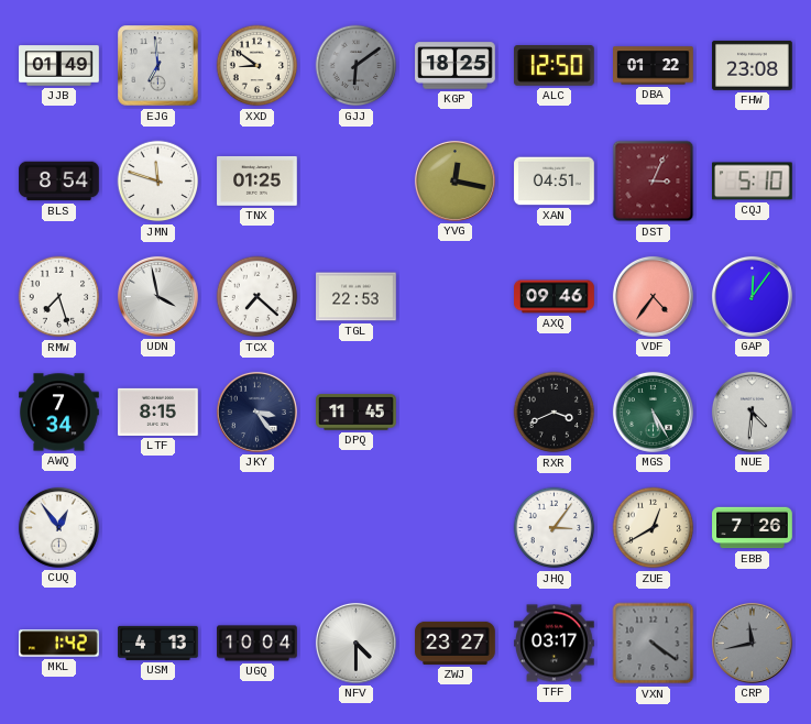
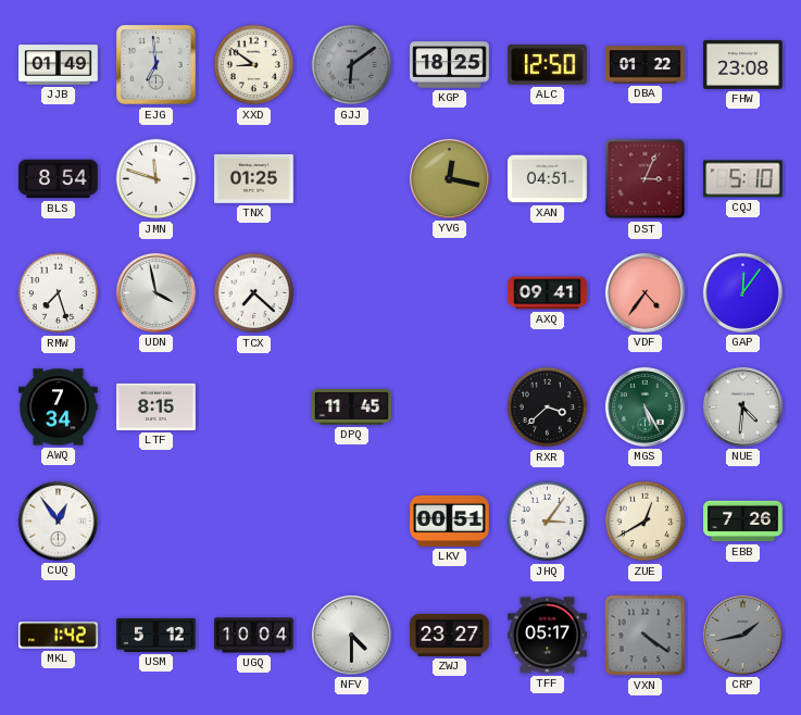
TGL: 22:53 -> none (357, 297)
AXQ: 09:46 -> 09:41 (548, 293)
JKY: 3:24 -> none (256, 412)
RXR: 3:41 -> 3:38 (548, 407)
LKV: none -> 00:51 (450, 520)
USM: 4:13 -> 5:12 (157, 635)
TFF: 03:17 -> 05:17 (548, 636)
CRP: 11:43 -> 1:43 (742, 635)
